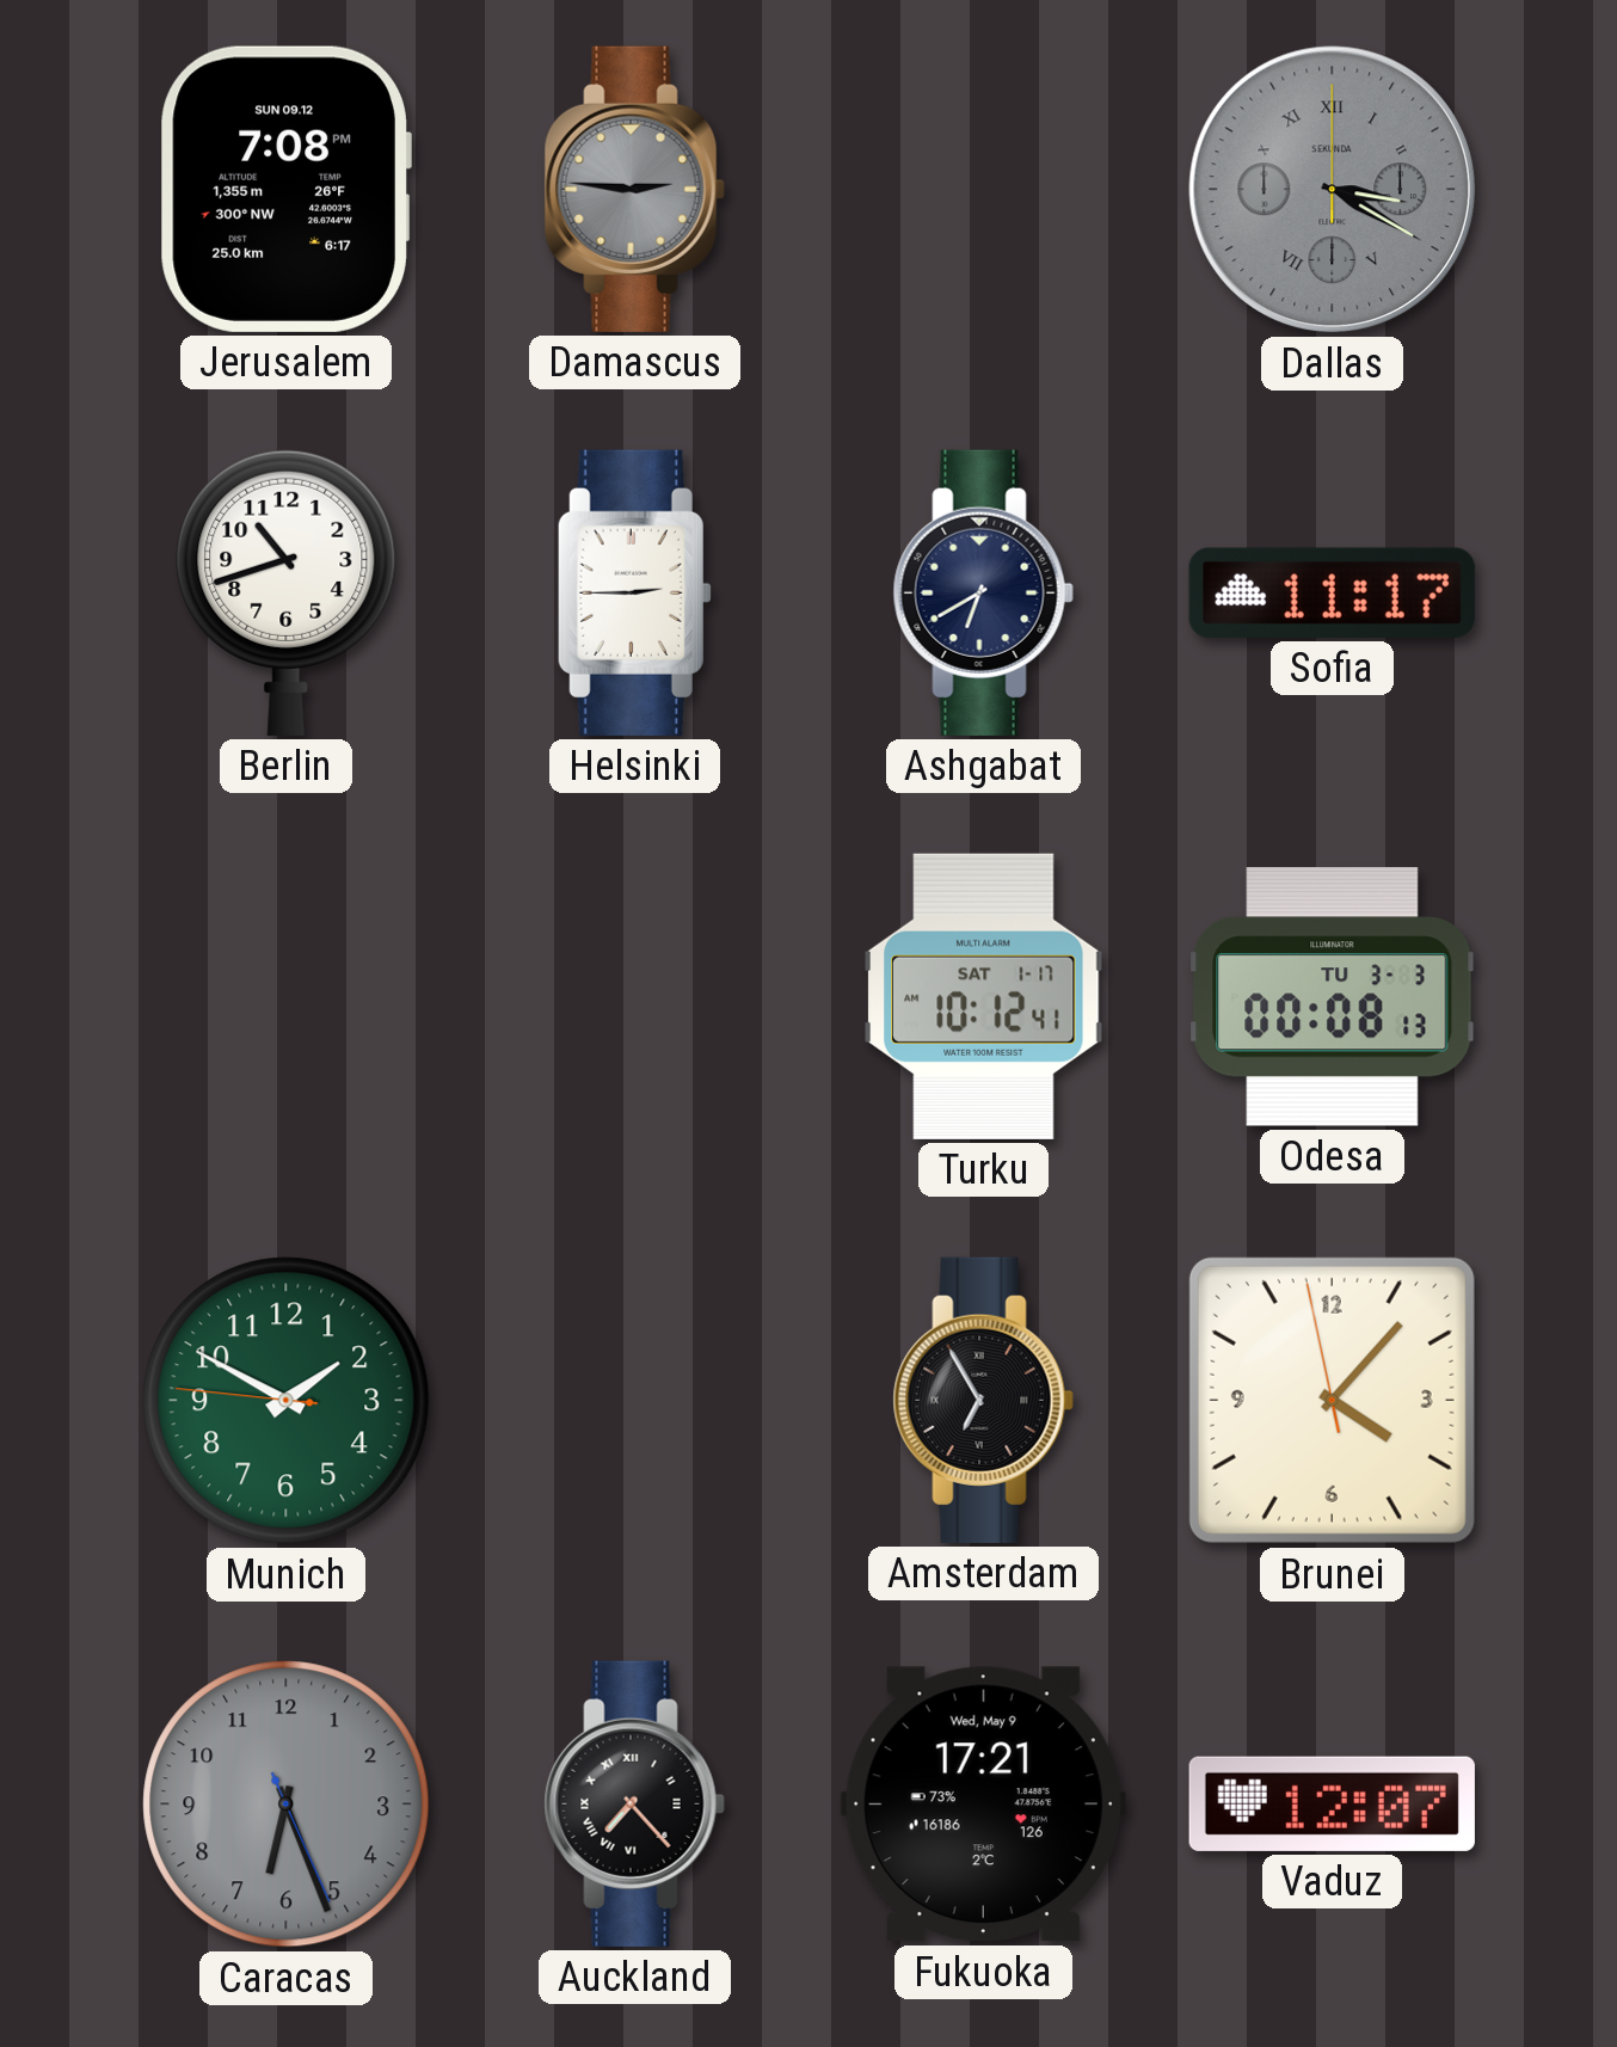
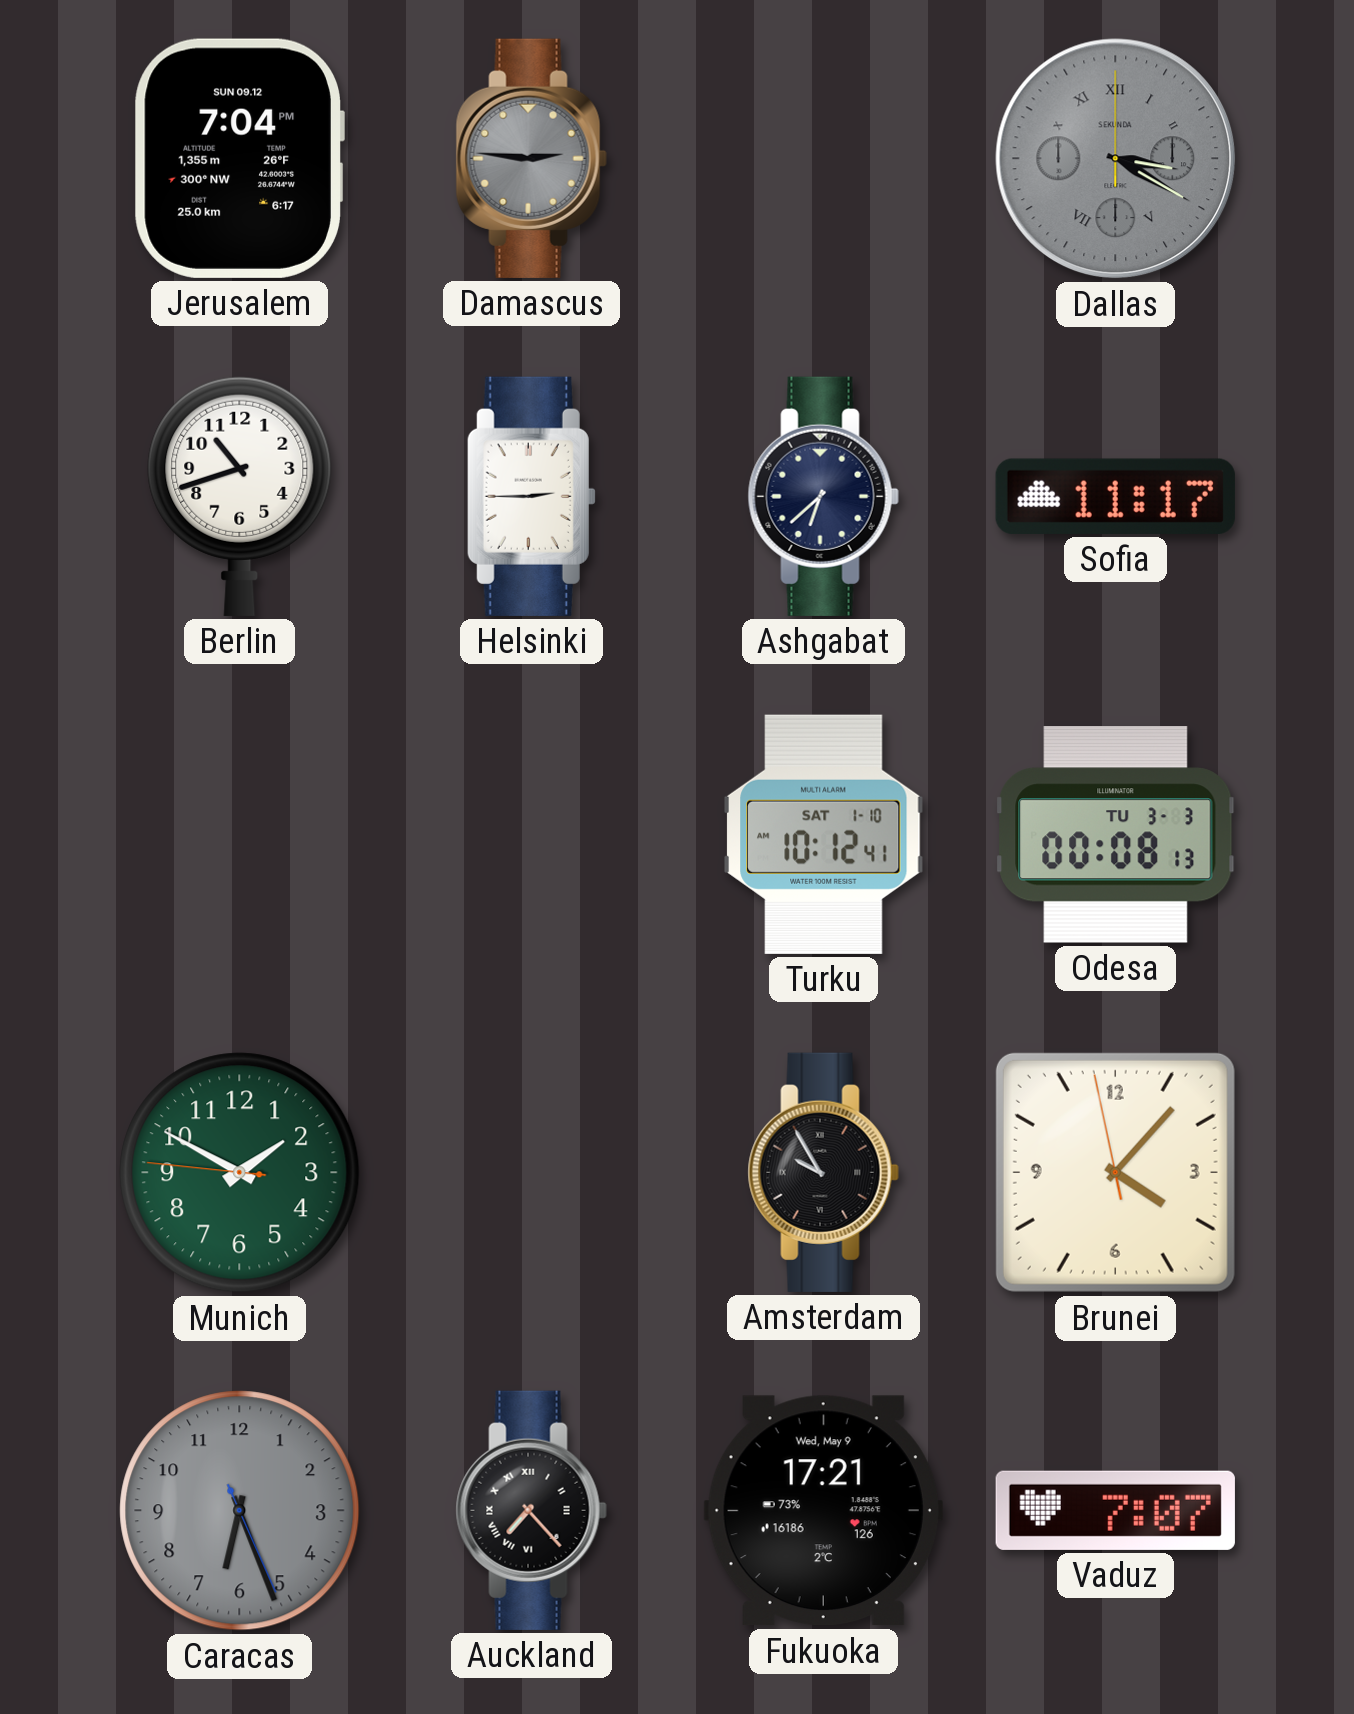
Jerusalem: 7:08 -> 7:04 (239, 158)
Ashgabat: 6:40 -> 6:38 (823, 496)
Turku date: SAT 1-17 -> SAT 1-10 (824, 834)
Amsterdam: 6:55 -> 9:55 (823, 1172)
Vaduz: 12:07 -> 7:07 (1115, 1510)
